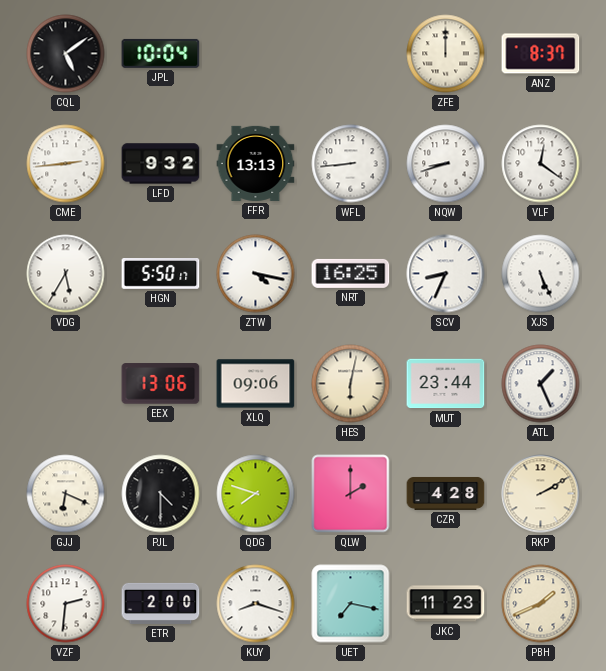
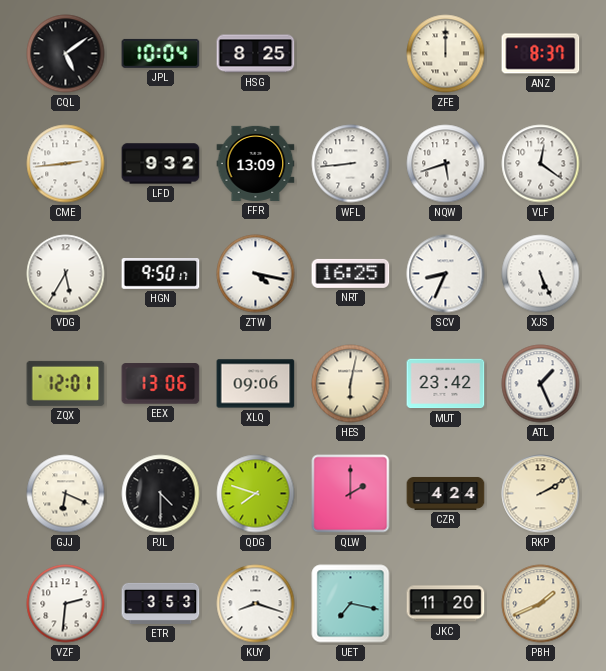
HSG: none -> 8:25 (256, 54)
FFR: 13:13 -> 13:09 (256, 163)
NQW: 8:42 -> 5:42 (446, 164)
HGN: 5:50 -> 9:50 (161, 274)
ZQX: none -> 12:01 (66, 383)
MUT: 23:44 -> 23:42 (446, 384)
CZR: 4:28 -> 4:24 (446, 493)
ETR: 2:00 -> 3:53 (161, 603)
JKC: 11:23 -> 11:20 (446, 604)
